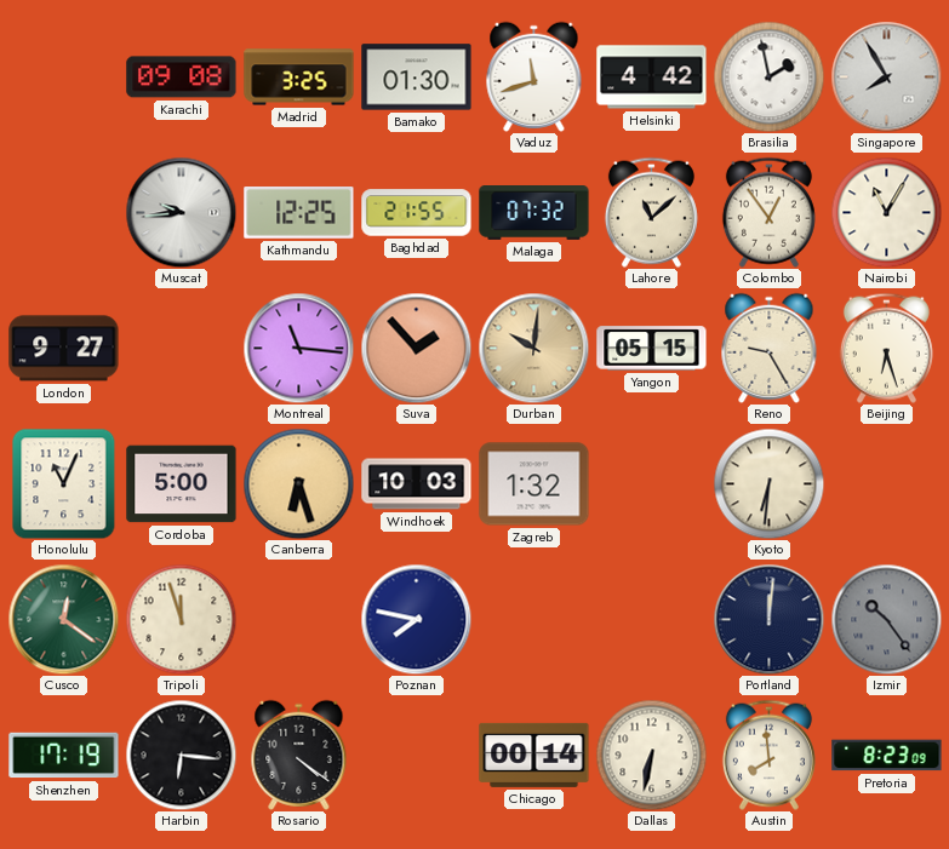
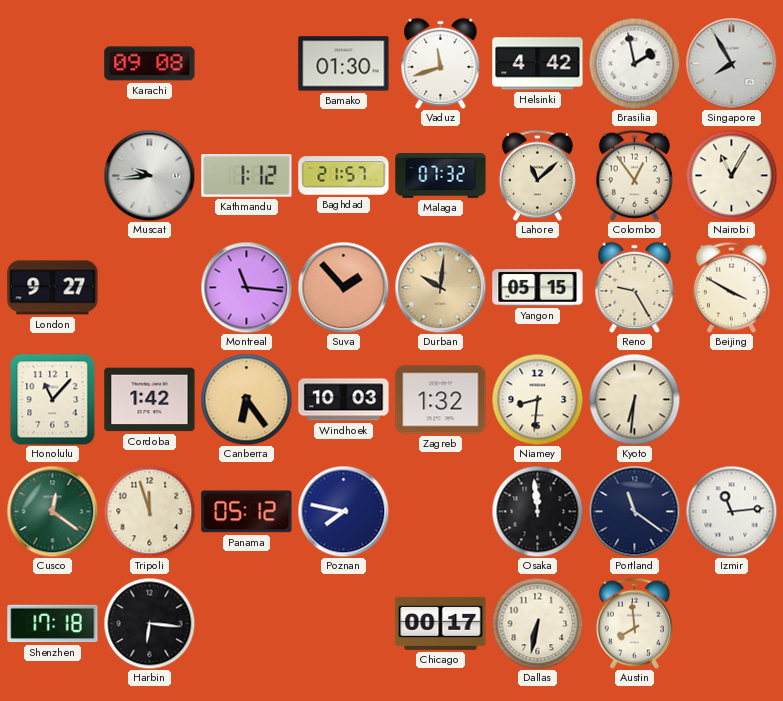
Madrid: 3:25 -> none (299, 78)
Kathmandu: 12:25 -> 1:12 (247, 176)
Baghdad: 21:55 -> 21:57 (344, 176)
Beijing: 6:27 -> 3:50 (731, 287)
Honolulu: 11:04 -> 11:07 (53, 399)
Cordoba: 5:00 -> 1:42 (150, 400)
Canberra: 6:27 -> 6:24 (246, 399)
Niamey: none -> 8:31 (537, 399)
Panama: none -> 05:12 (247, 512)
Osaka: none -> 11:59 (537, 511)
Portland: 12:01 -> 11:21 (634, 511)
Izmir: 10:24 -> 11:14 (731, 511)
Izmir dial: grey -> white (731, 511)
Shenzhen: 17:19 -> 17:18 (53, 624)
Rosario: 4:21 -> none (299, 755)
Chicago: 00:14 -> 00:17 (441, 623)
Pretoria: 8:23 -> none (887, 756)
